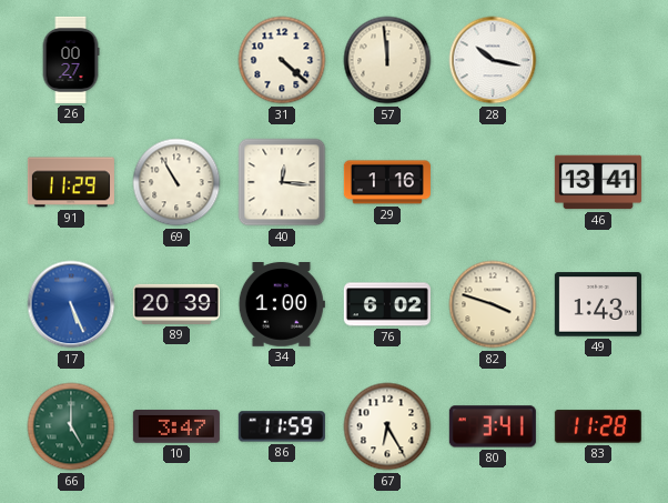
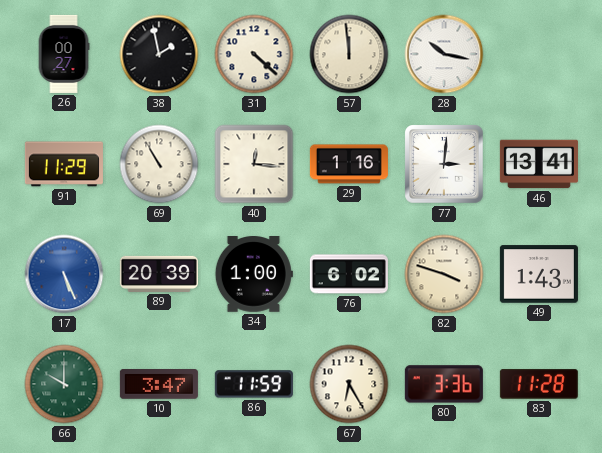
38: none -> 1:58 (159, 54)
77: none -> 3:01 (445, 165)
66: 5:00 -> 10:00 (64, 384)
80: 3:41 -> 3:36 (444, 384)
